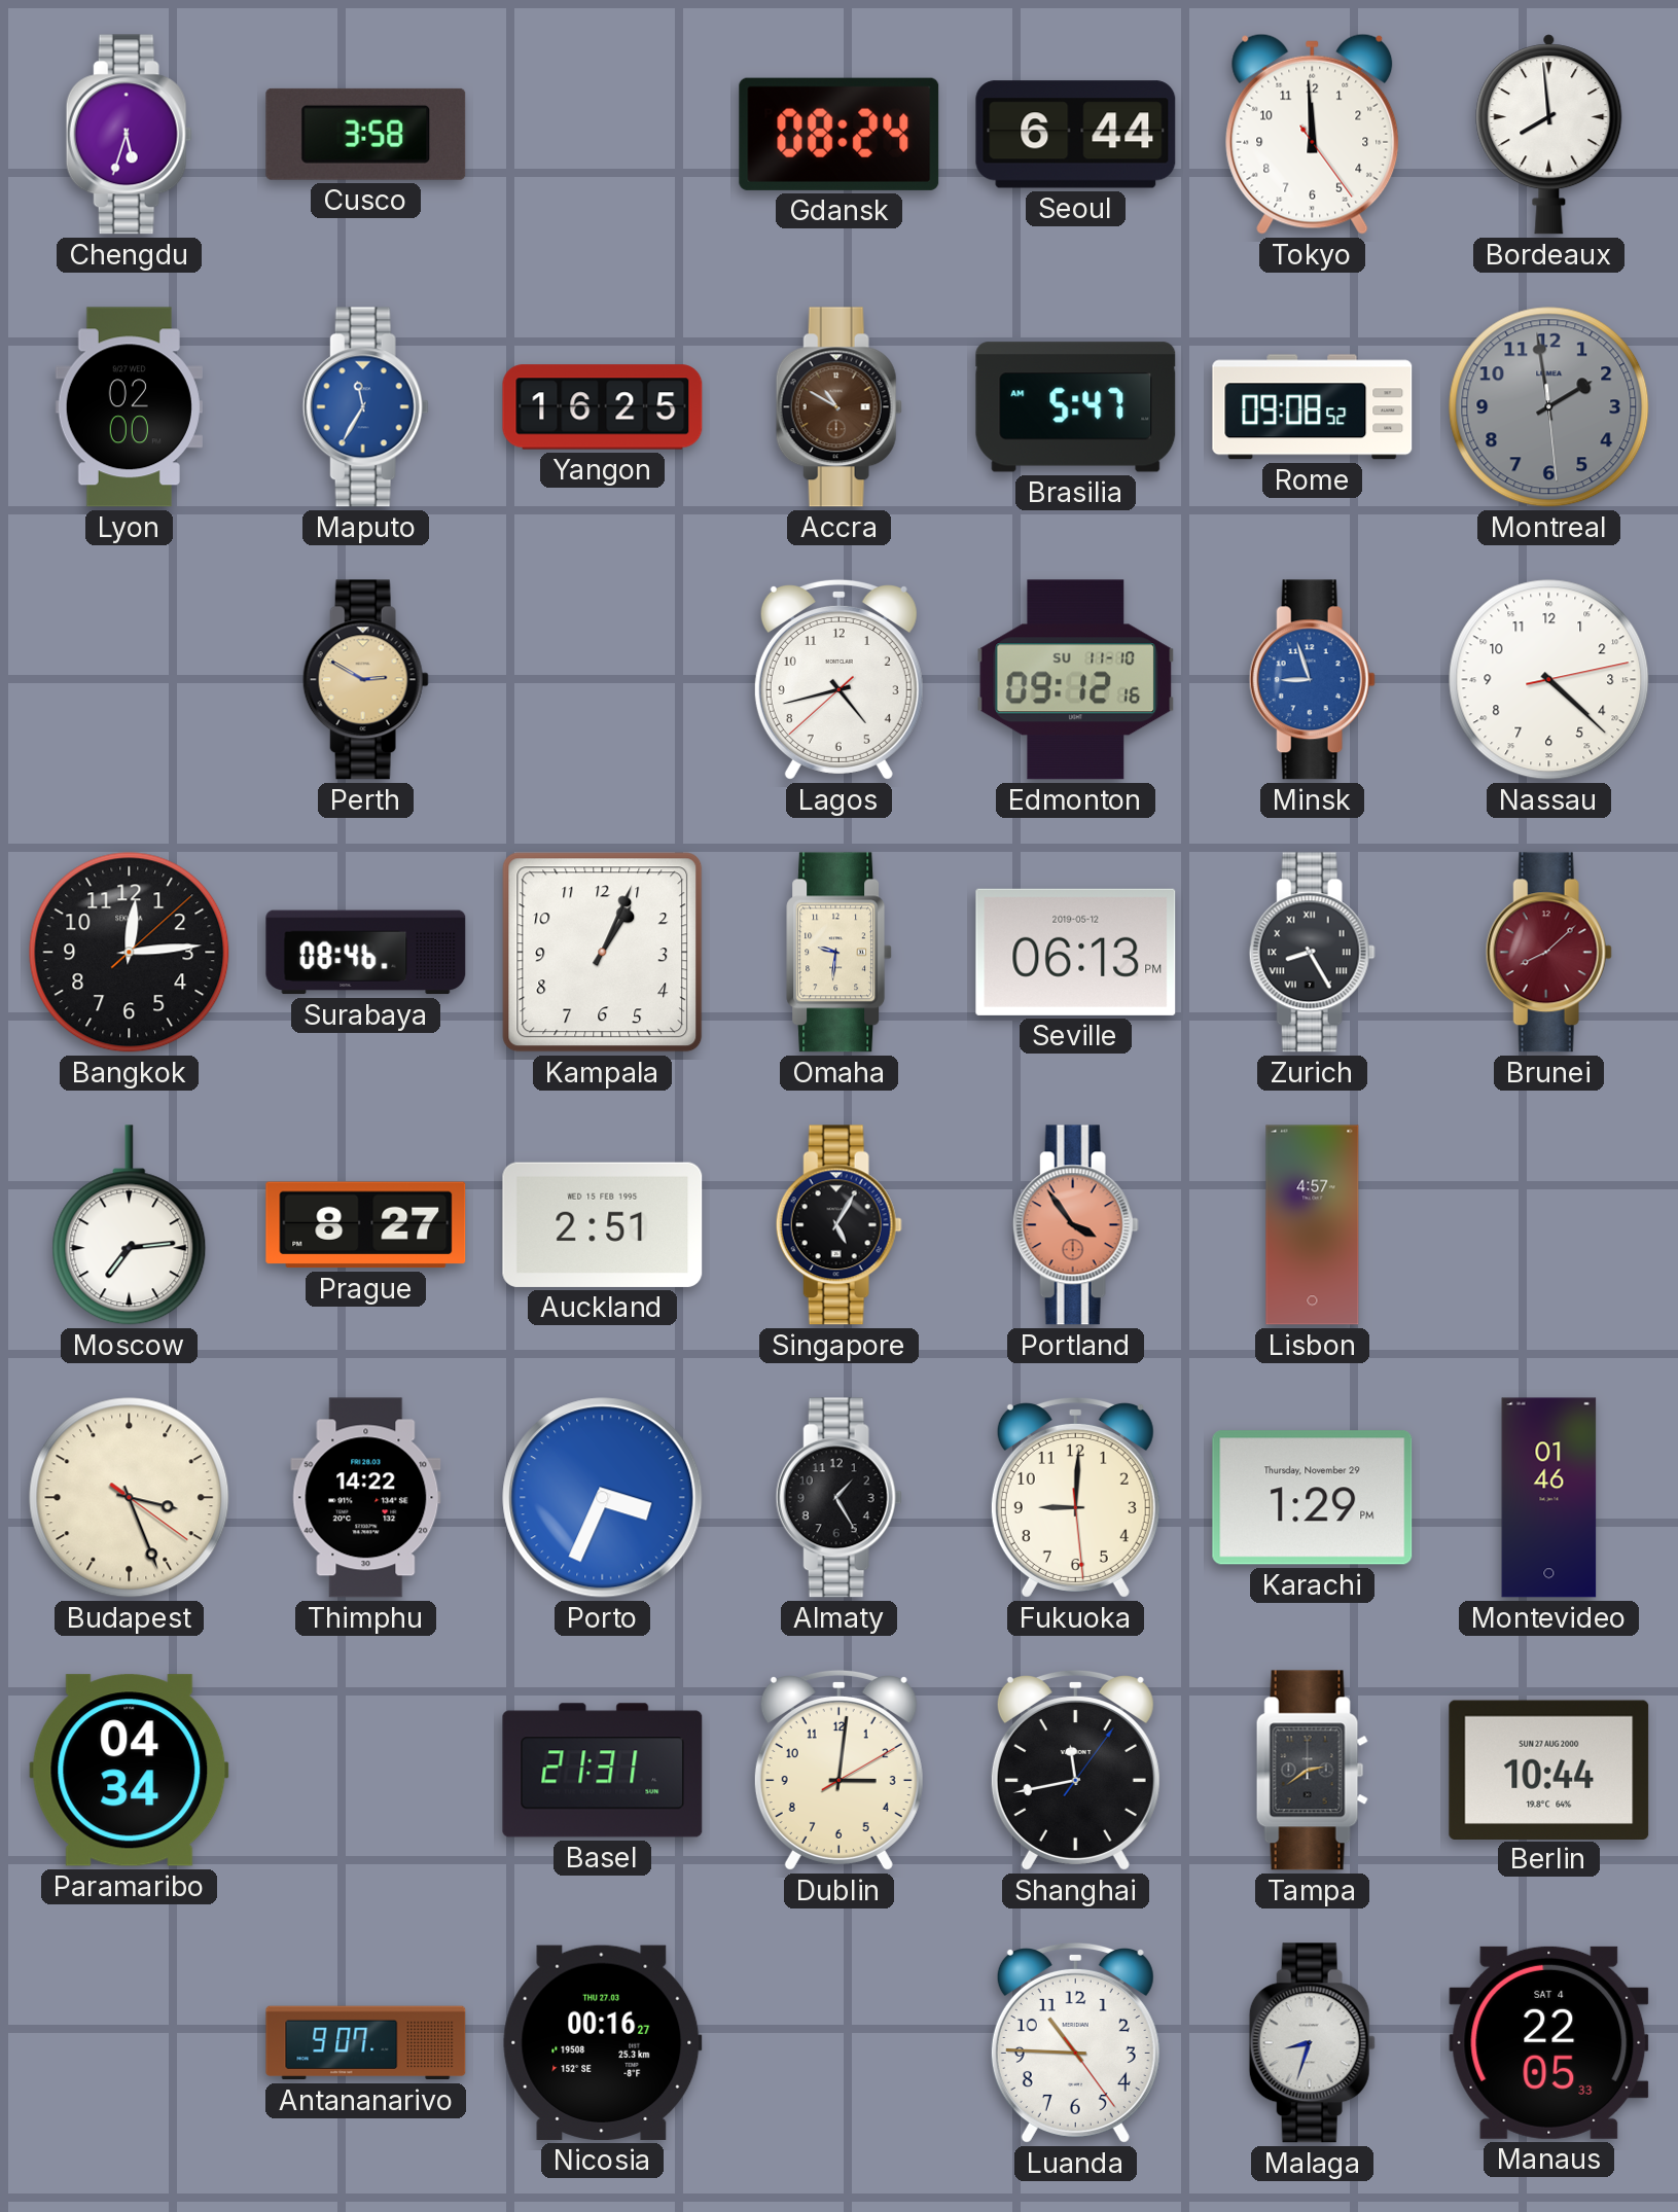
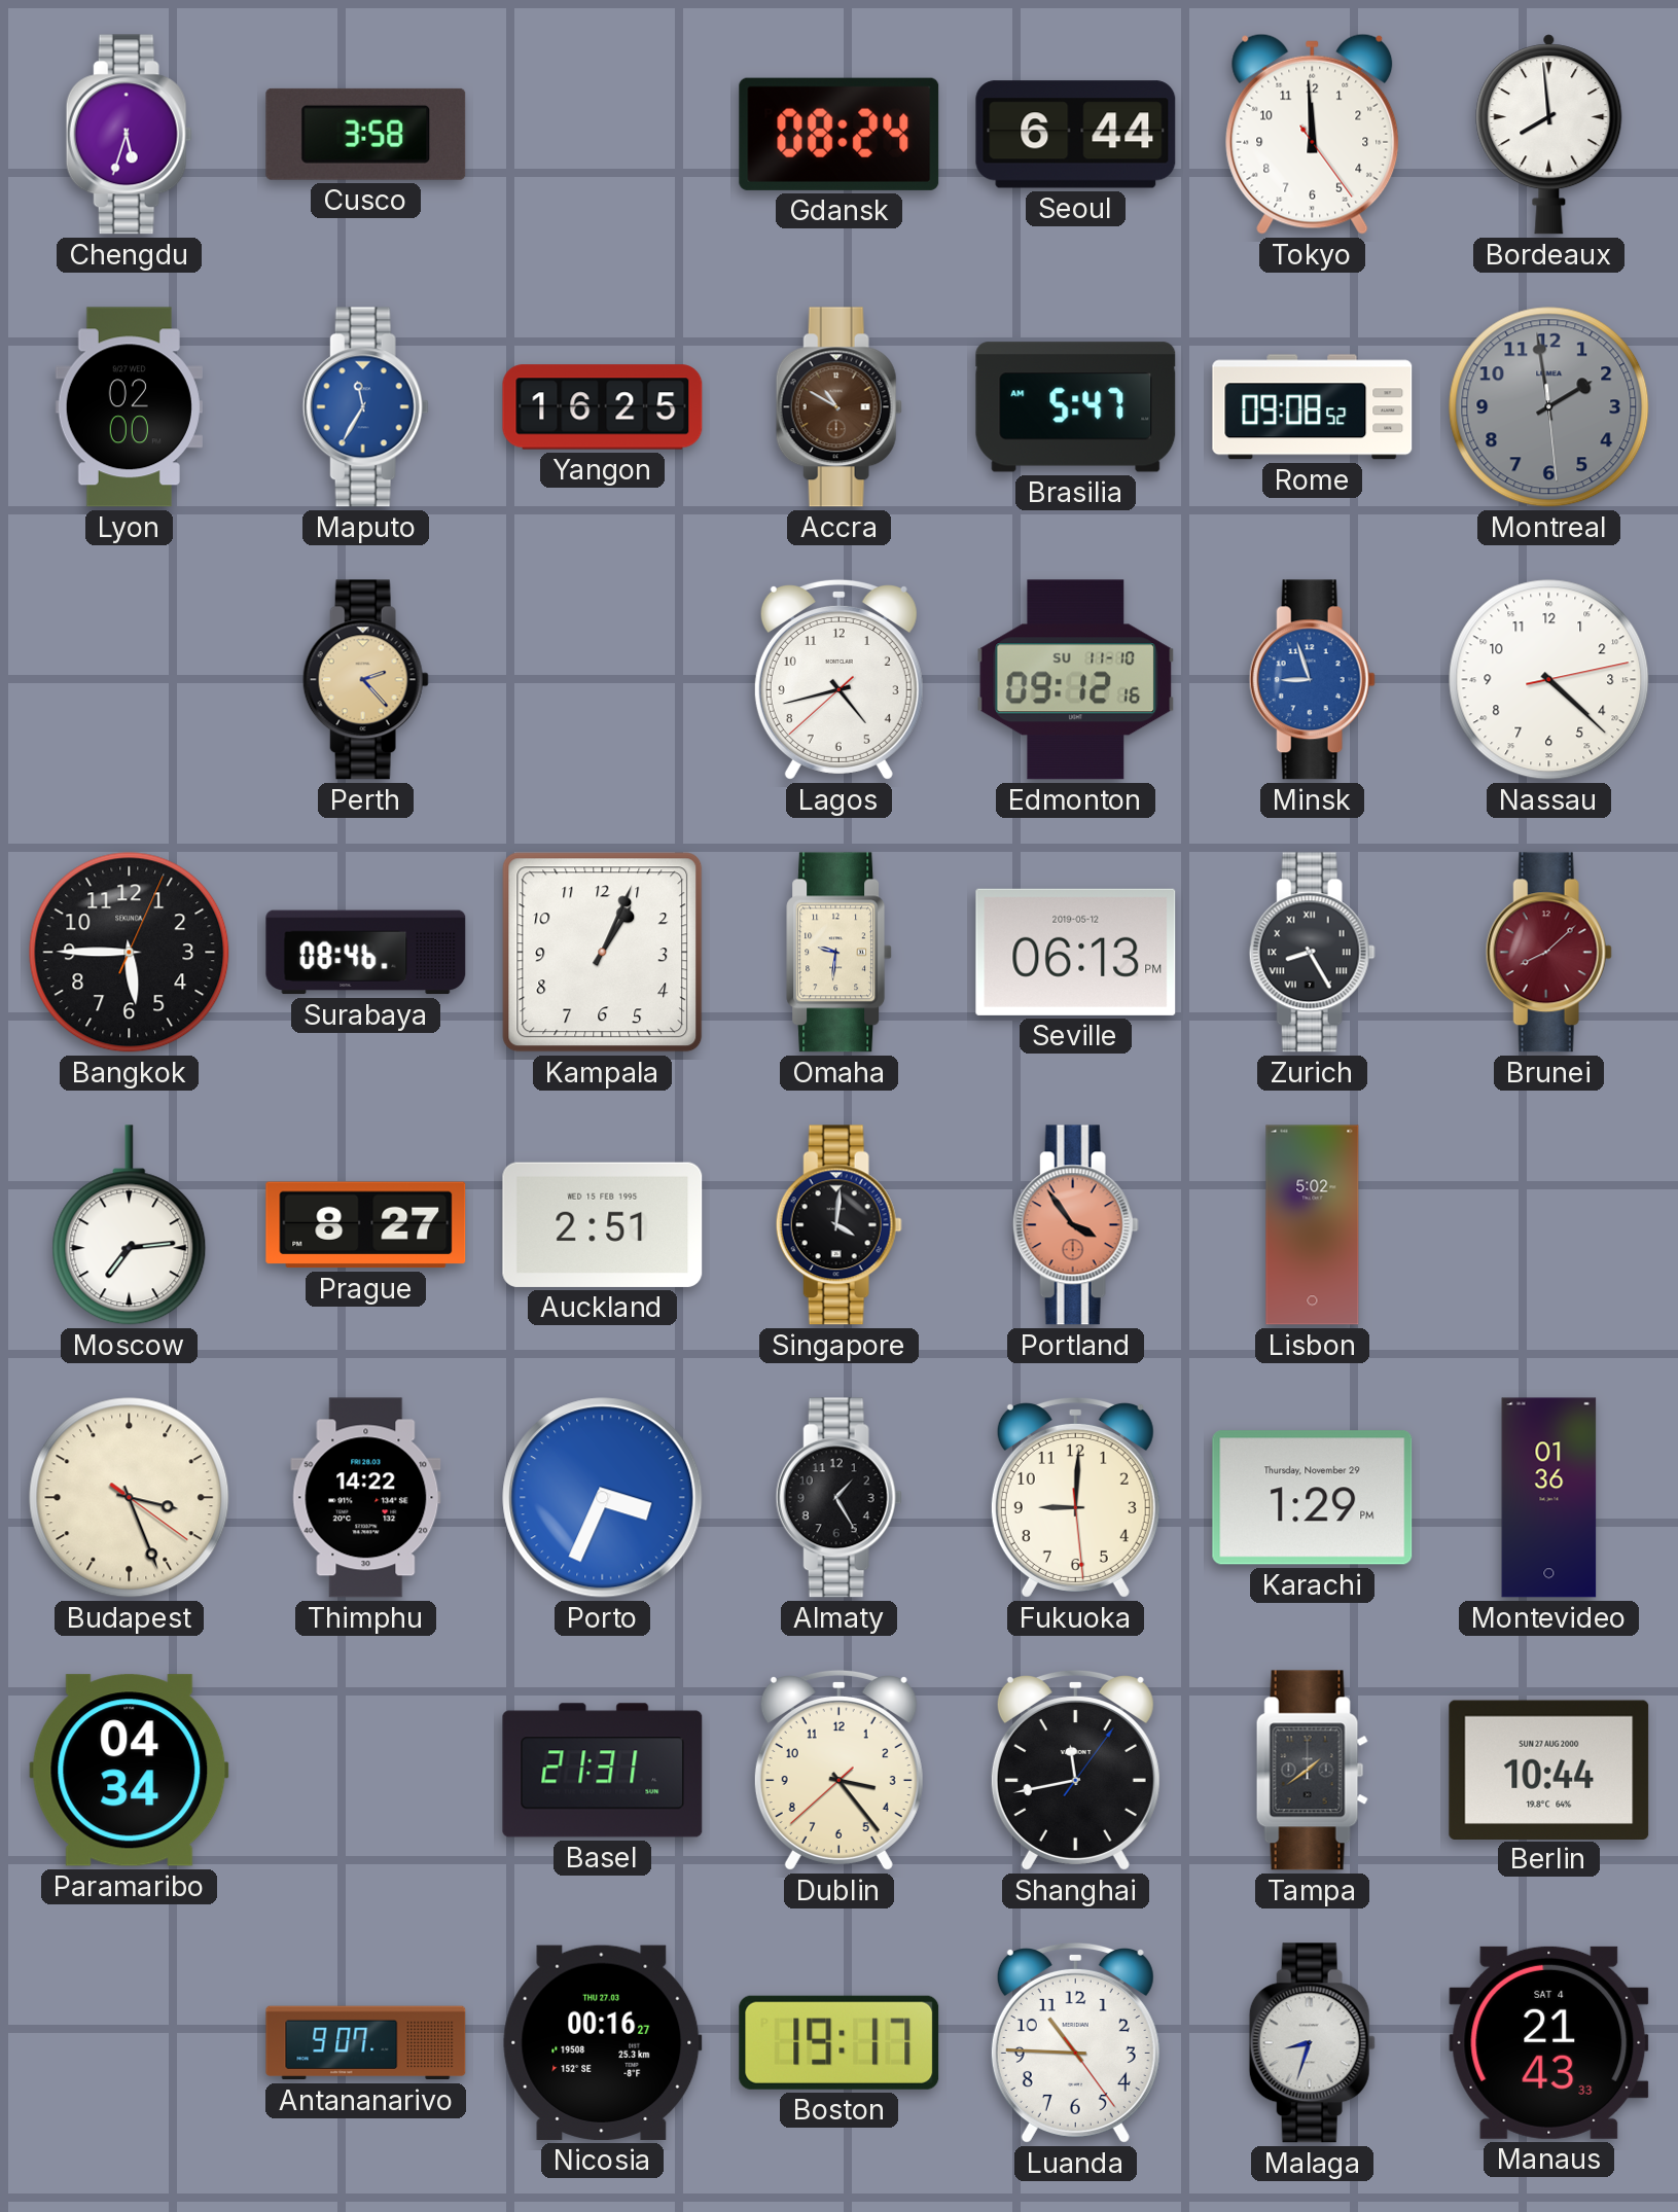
Perth: 2:50 -> 2:23 (365, 680)
Bangkok: 12:14 -> 5:45 (130, 953)
Singapore: 5:05 -> 4:01 (838, 1225)
Lisbon: 4:57 -> 5:02 (1313, 1225)
Montevideo: 01:46 -> 01:36 (1549, 1498)
Dublin: 3:01 -> 3:23 (838, 1770)
Tampa: 2:39 -> 1:39 (1312, 1771)
Boston: none -> 19:17 (840, 2042)
Manaus: 22:05 -> 21:43 (1549, 2042)
